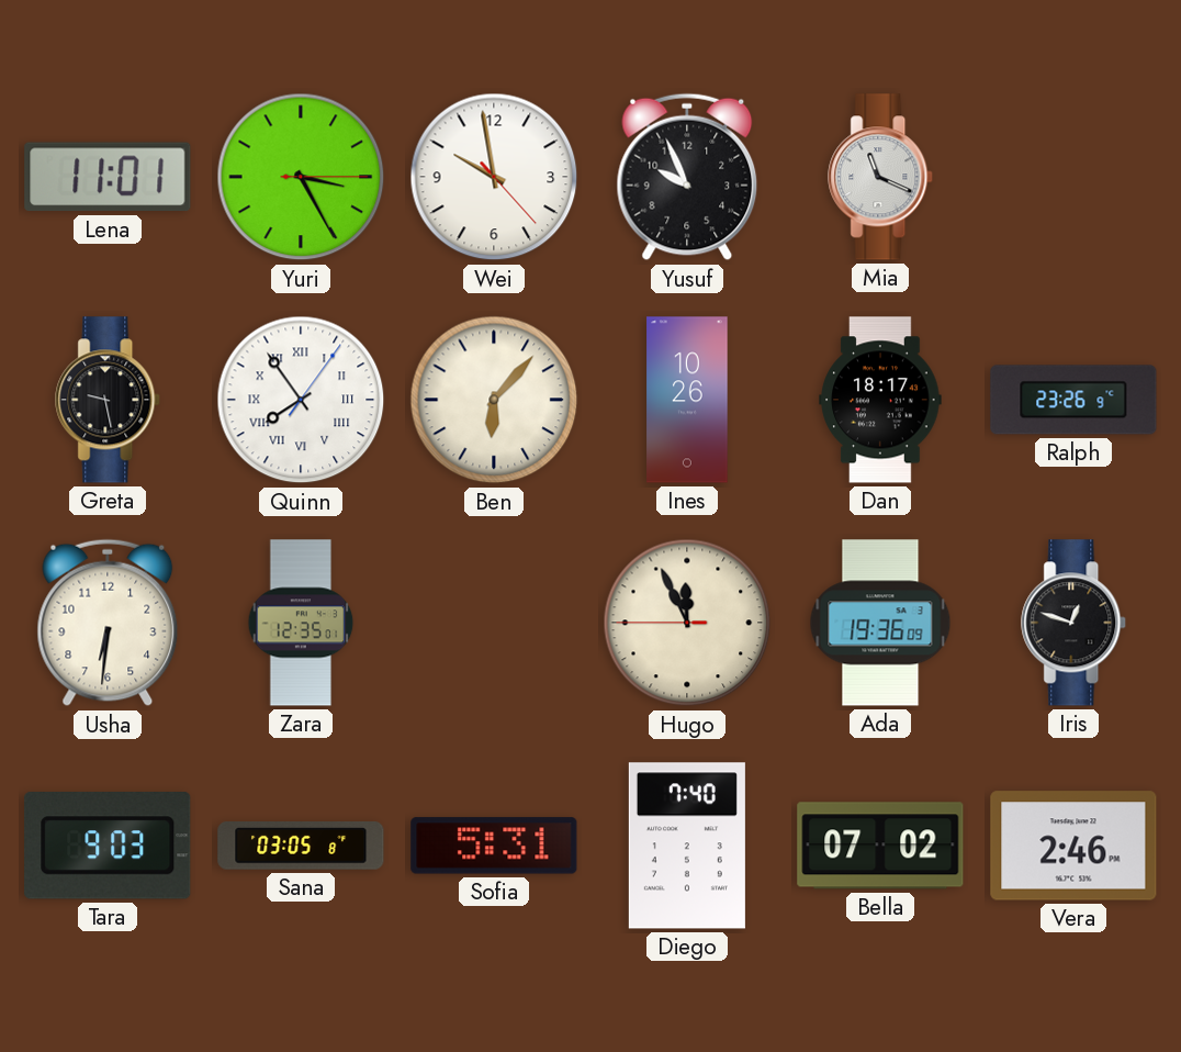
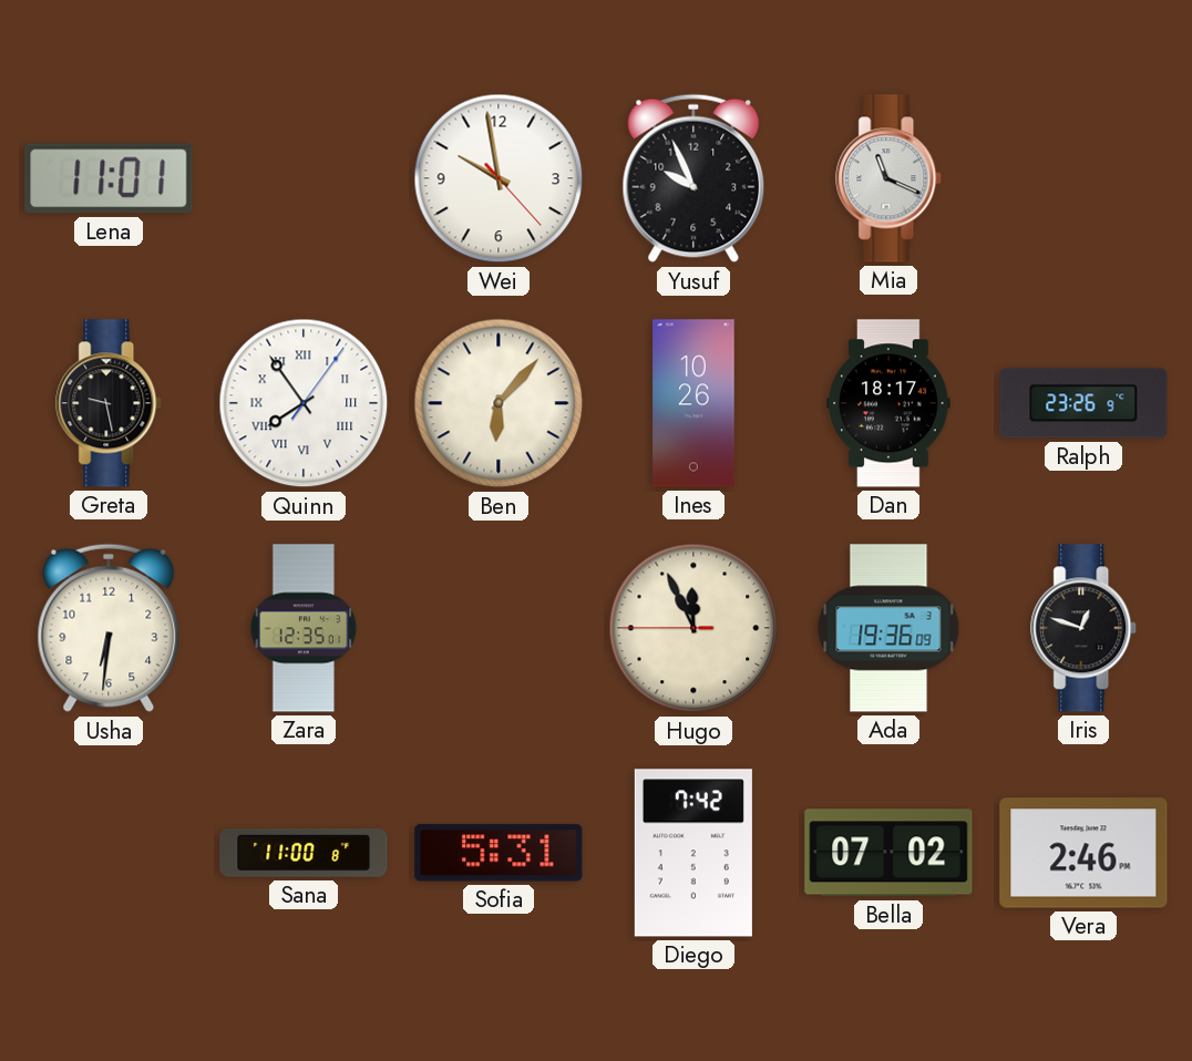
Yuri: 3:25 -> none (301, 177)
Tara: 9:03 -> none (108, 847)
Sana: 03:05 -> 11:00 (304, 854)
Diego: 7:40 -> 7:42 (693, 853)
